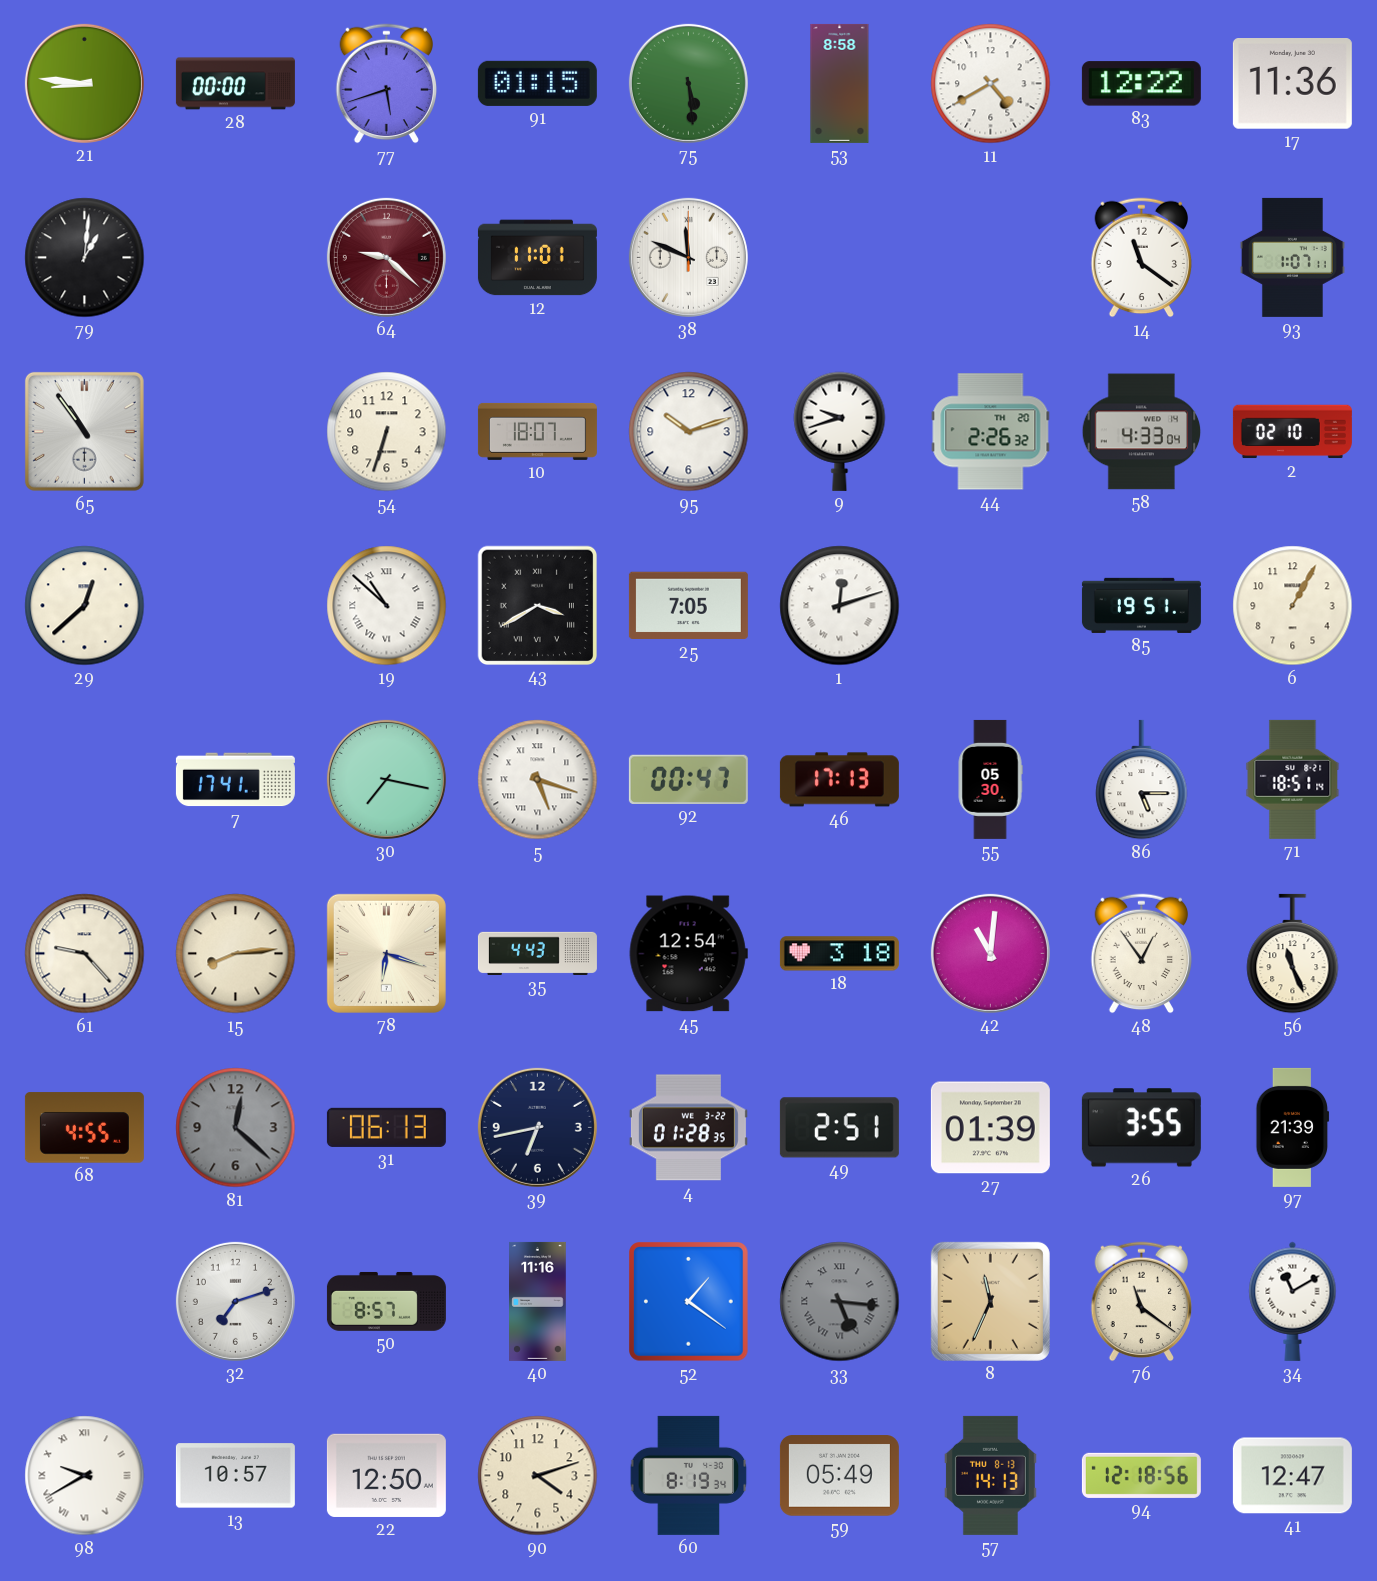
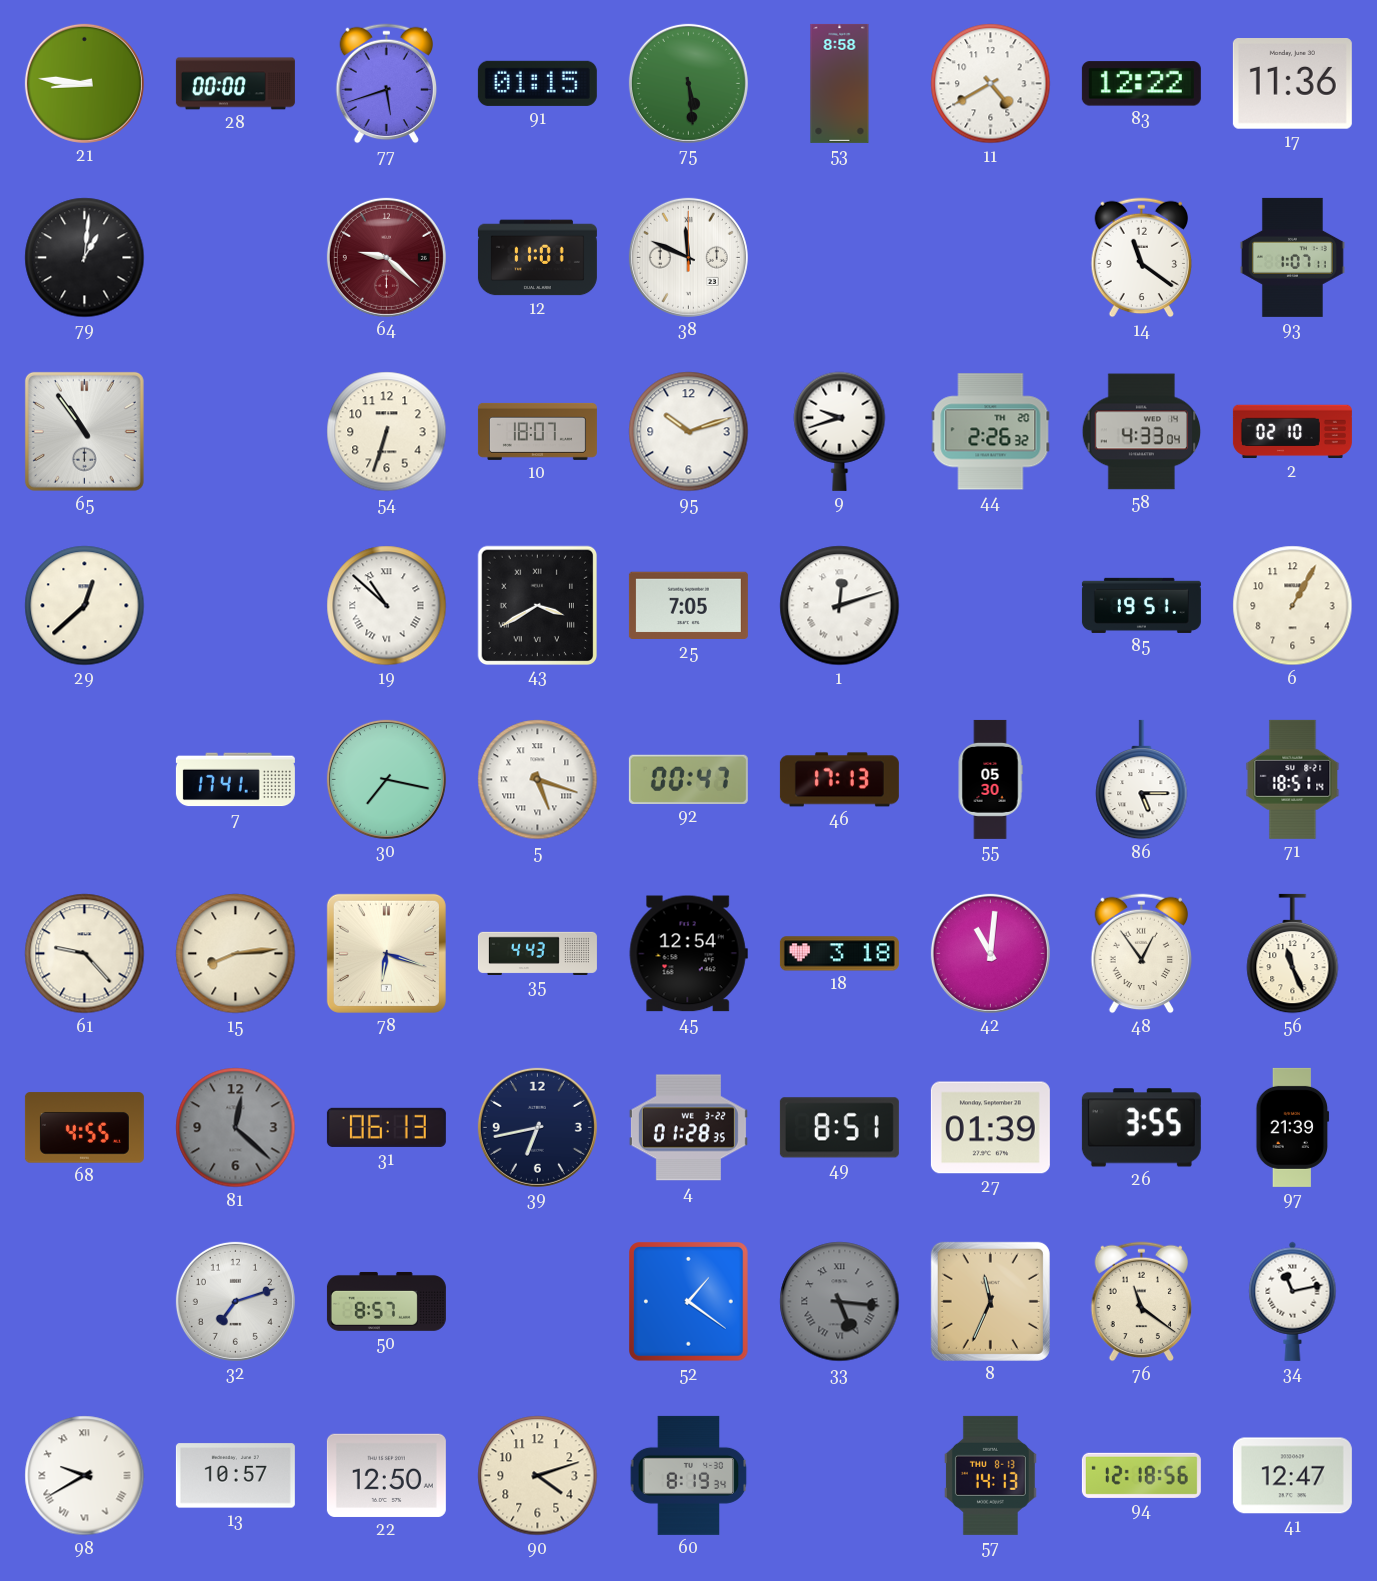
49: 2:51 -> 8:51 (839, 1128)
40: 11:16 -> none (538, 1301)
34: 11:10 -> 11:13 (1293, 1301)
59: 05:49 -> none (839, 1476)
